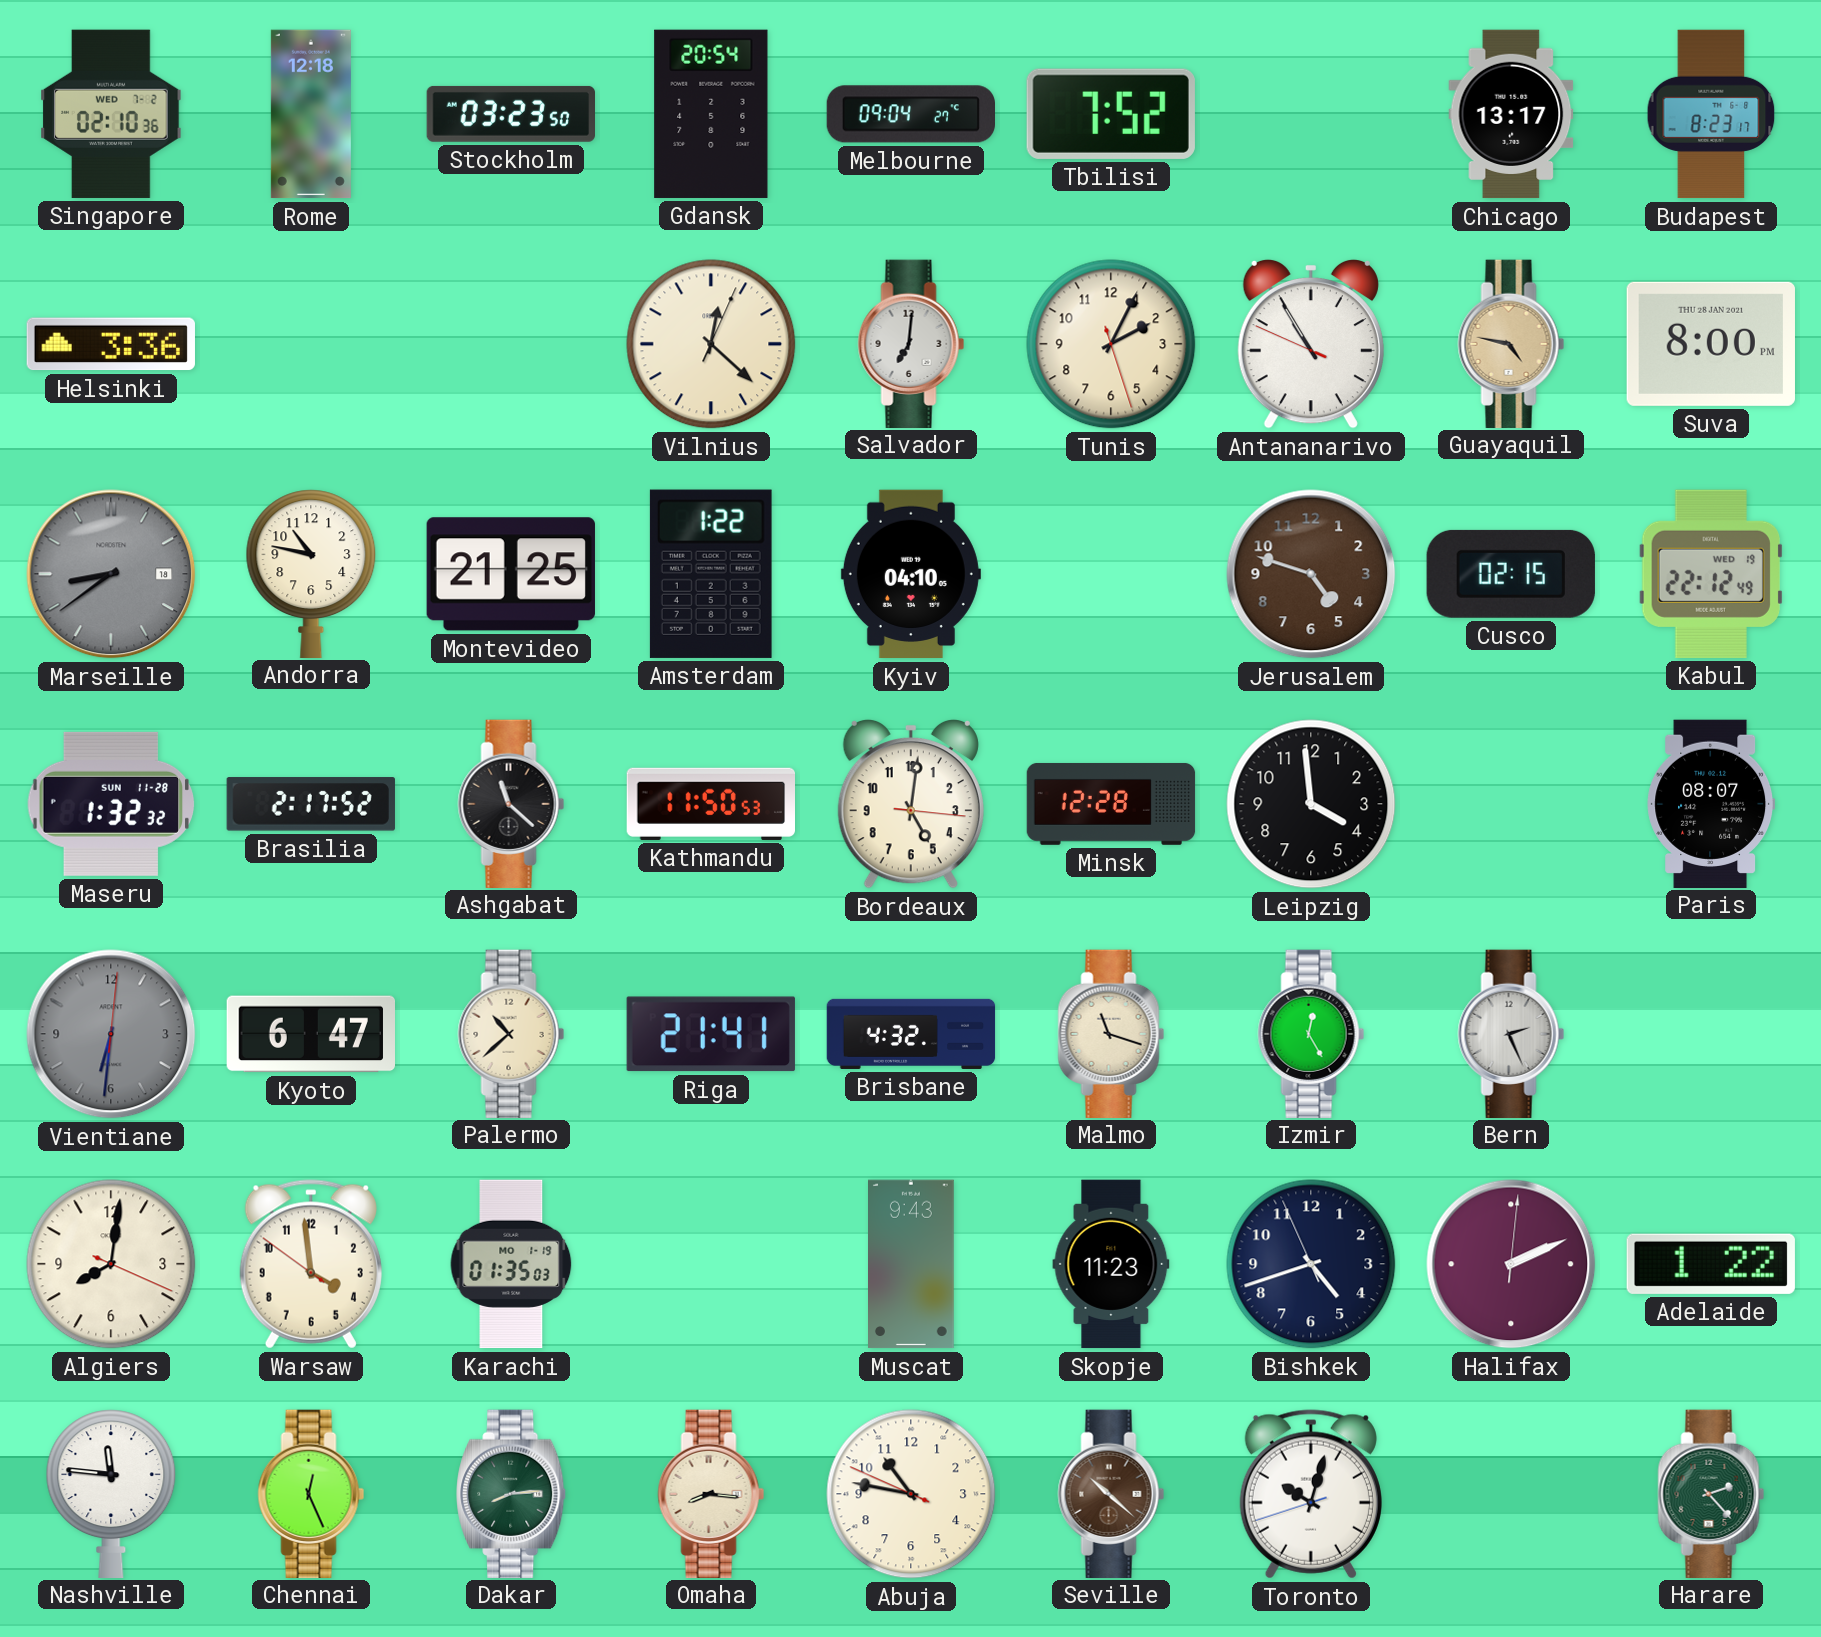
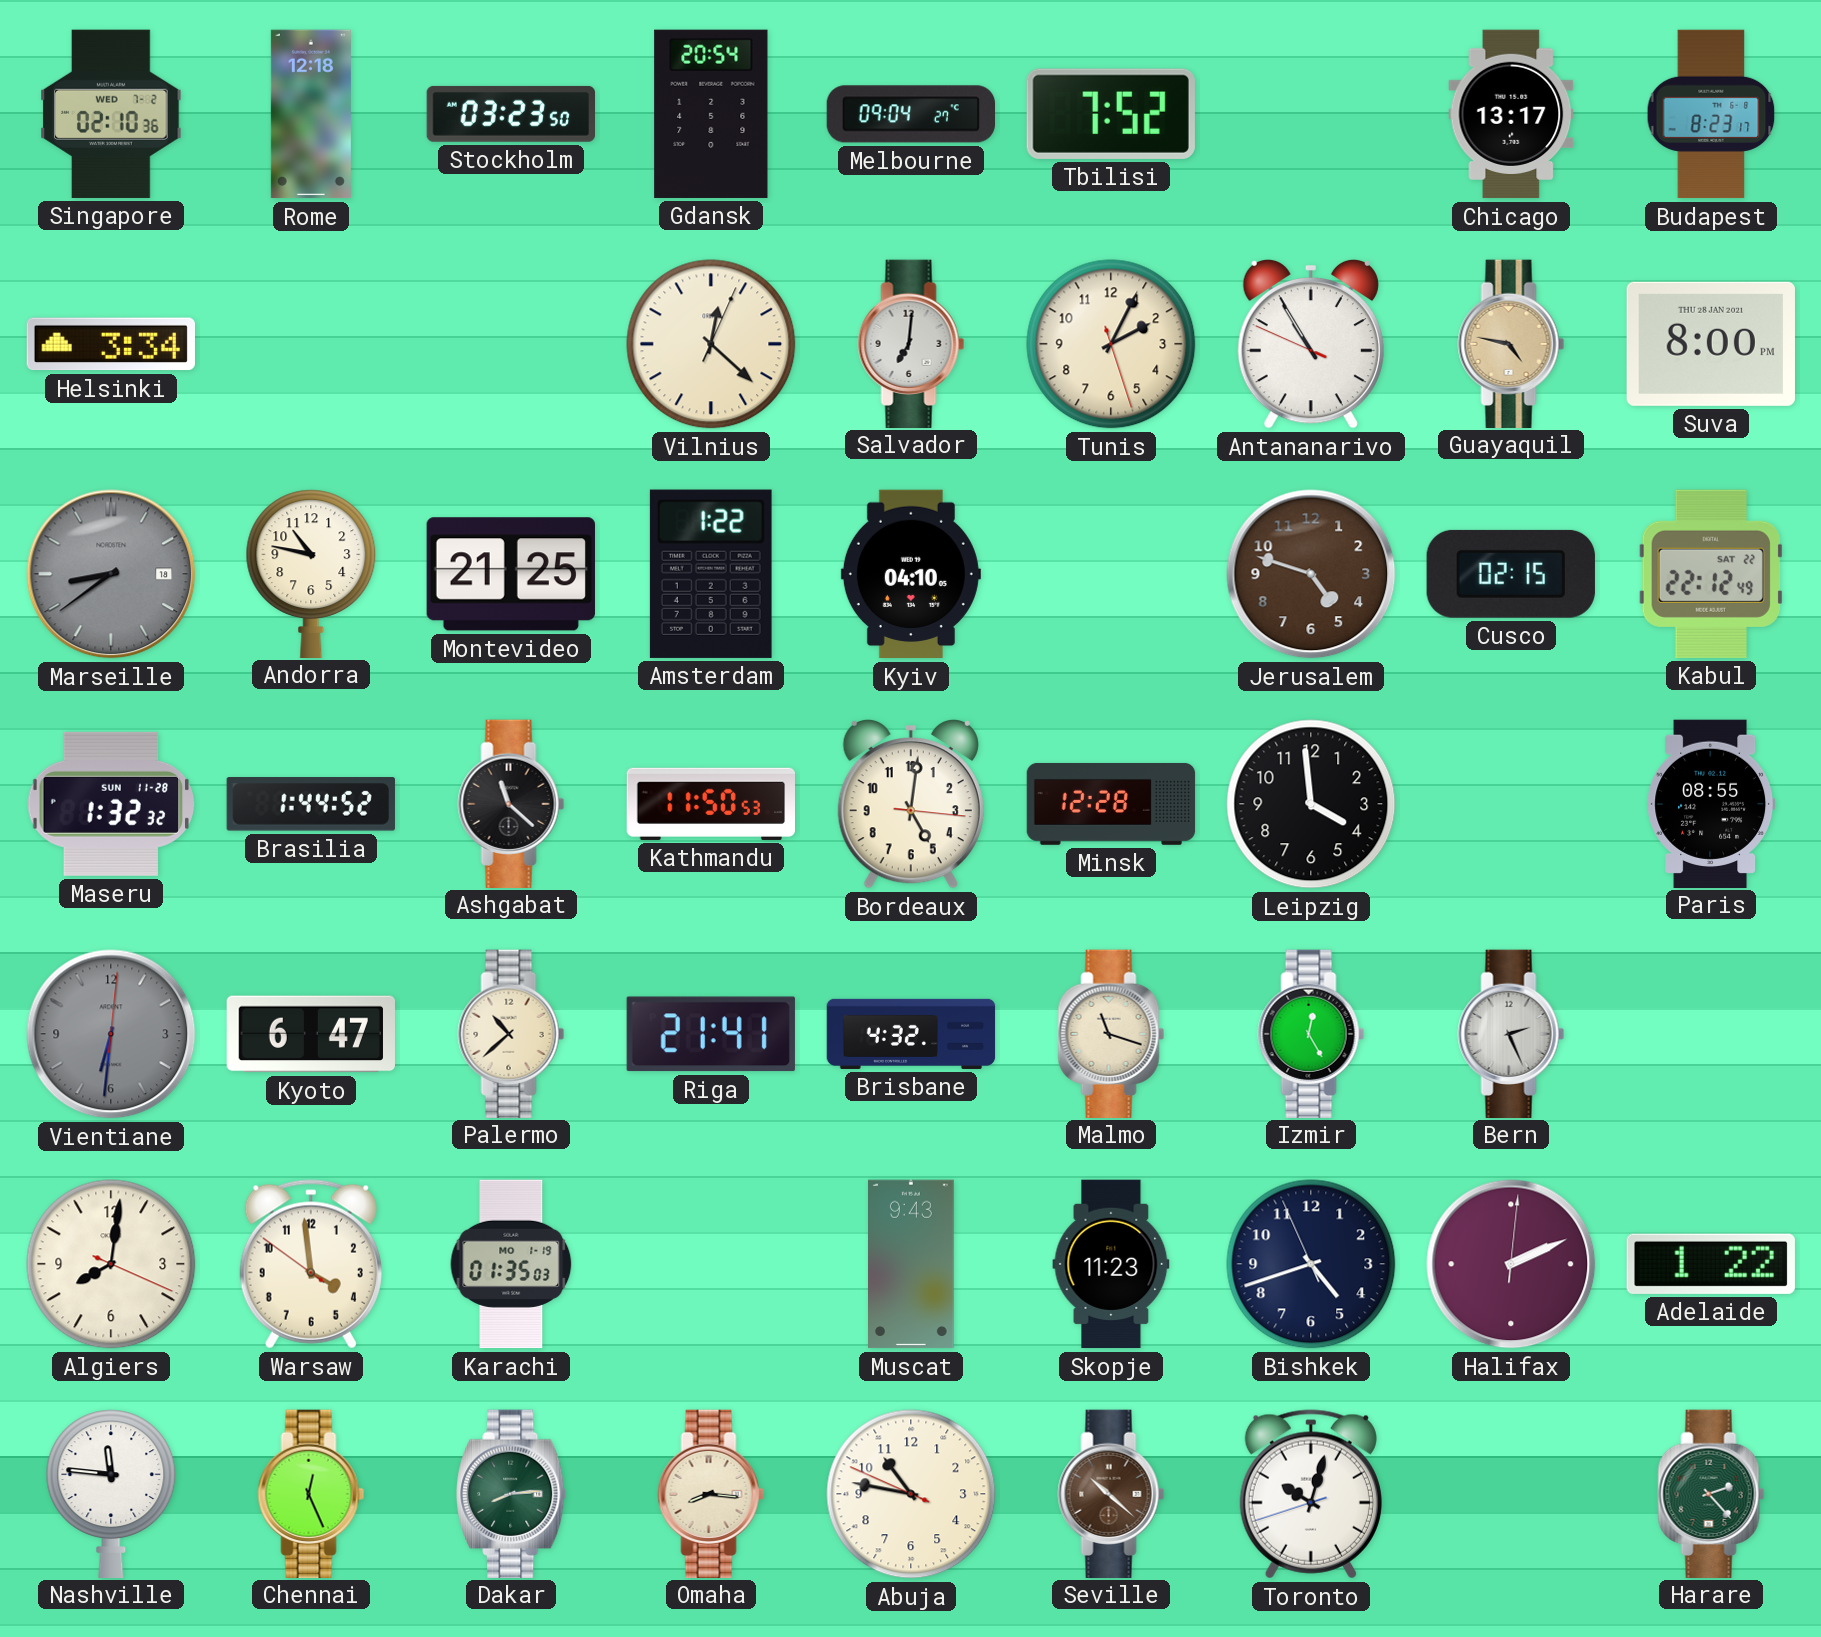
Helsinki: 3:36 -> 3:34 (111, 344)
Kabul date: WED 19 -> SAT 22 (1711, 574)
Brasilia: 2:17 -> 1:44 (311, 804)
Paris: 08:07 -> 08:55 (1710, 803)
